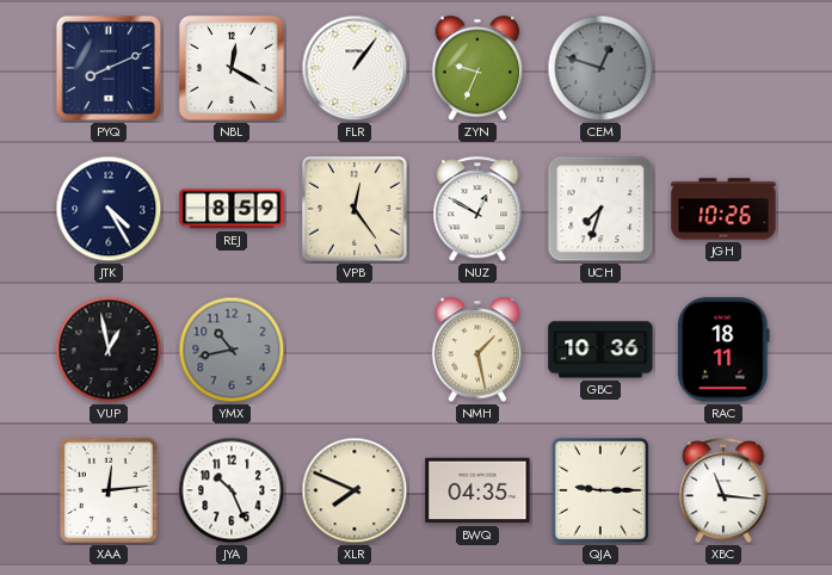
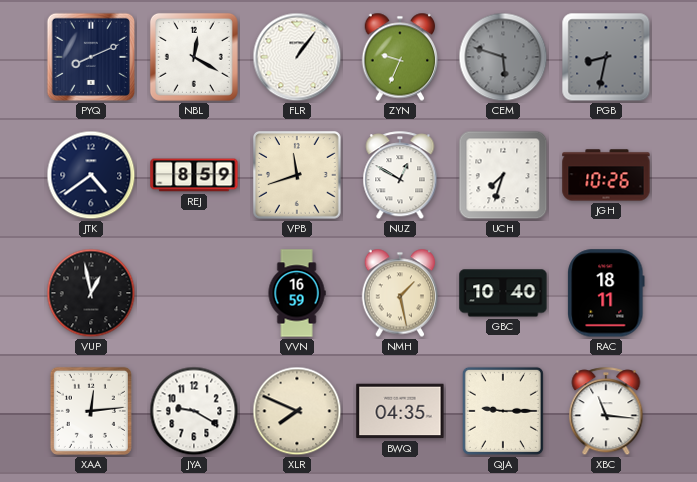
CEM: 12:48 -> 5:48 (503, 57)
PGB: none -> 8:32 (606, 57)
JTK: 4:25 -> 4:39 (91, 175)
VPB: 12:24 -> 11:42 (298, 176)
YMX: 10:43 -> none (232, 350)
VVN: none -> 16:59 (297, 293)
GBC: 10:36 -> 10:40 (503, 293)
JYA: 10:26 -> 9:20 (194, 411)
